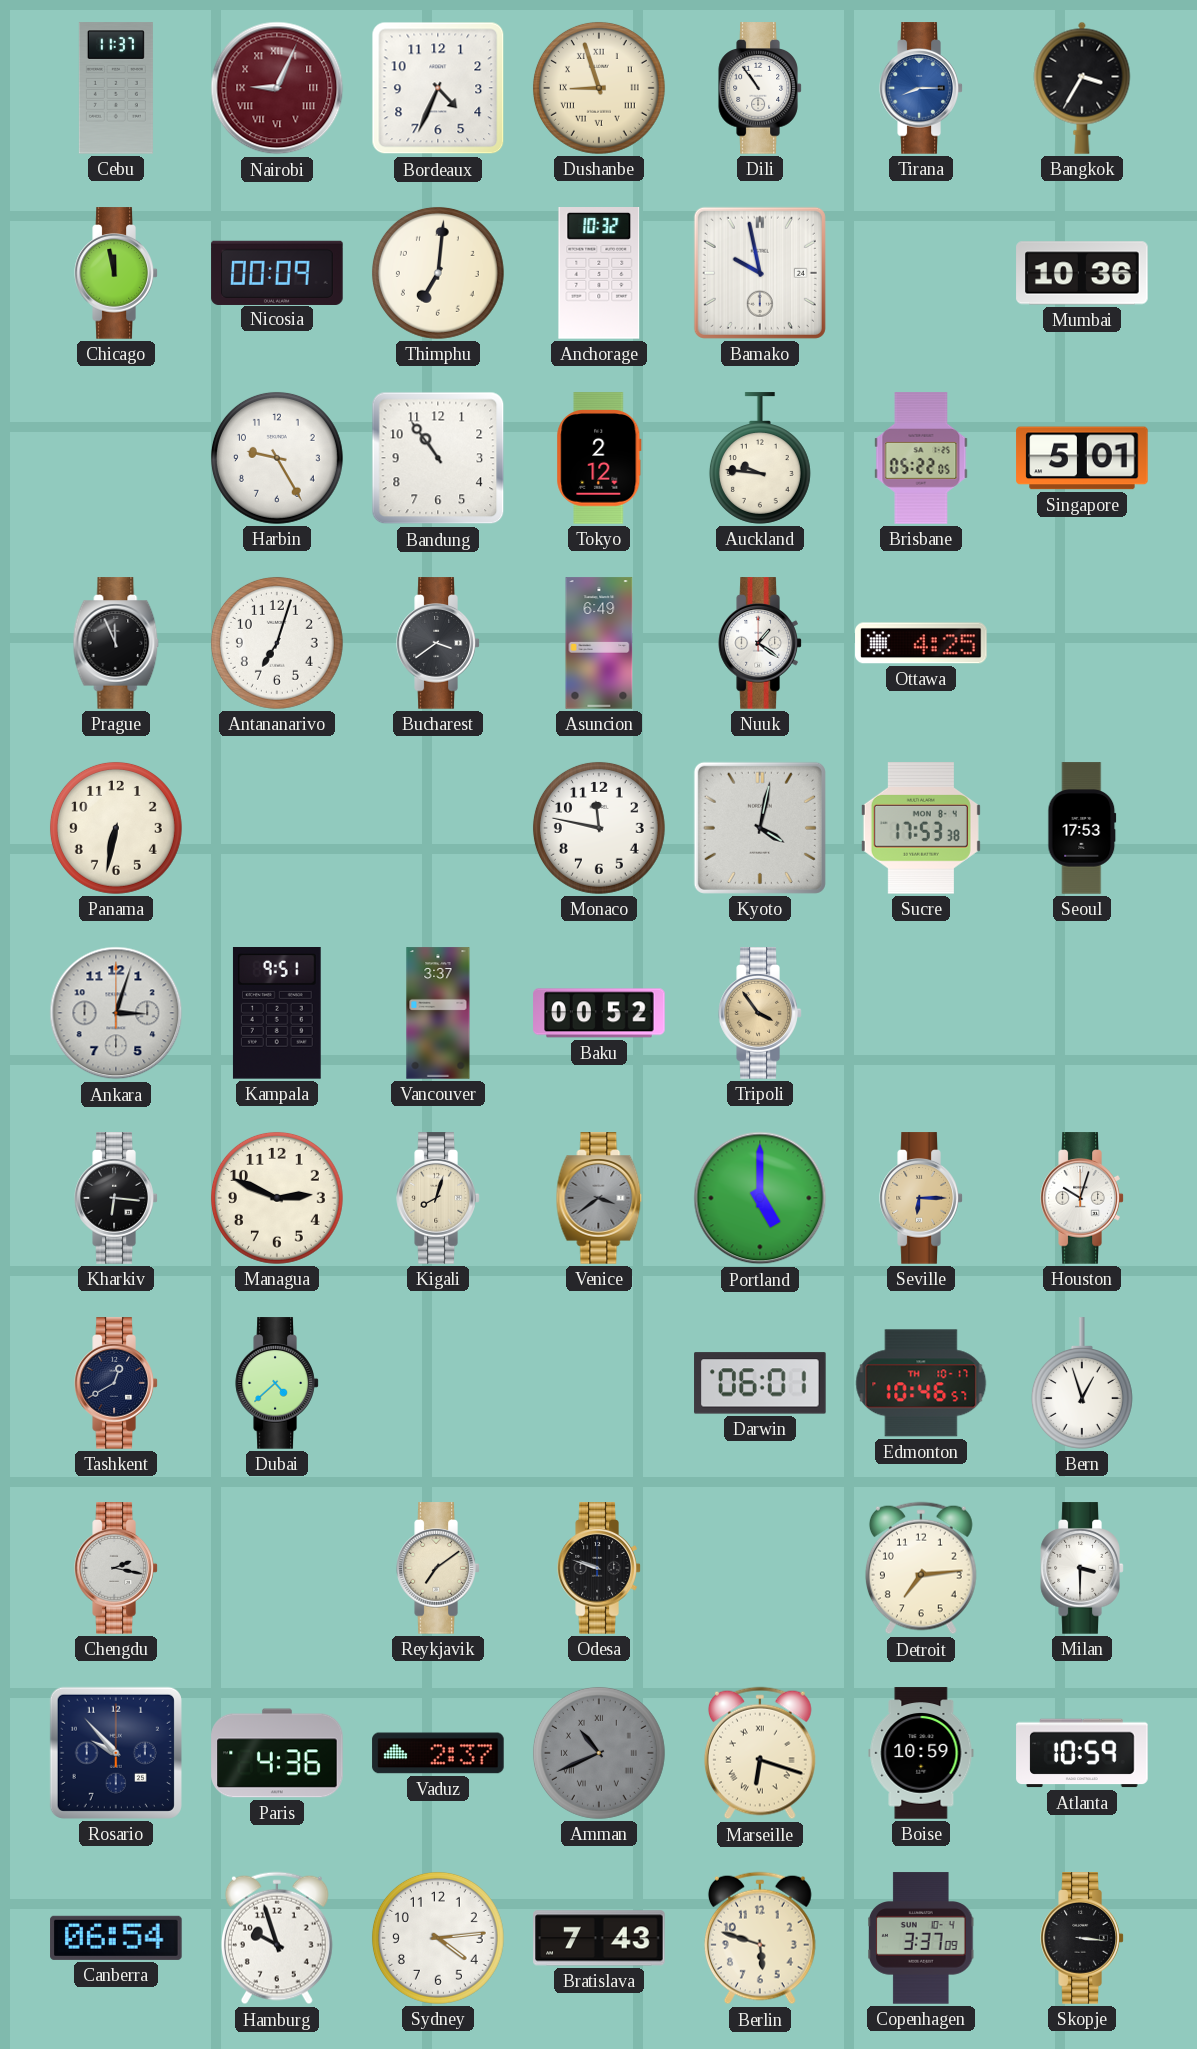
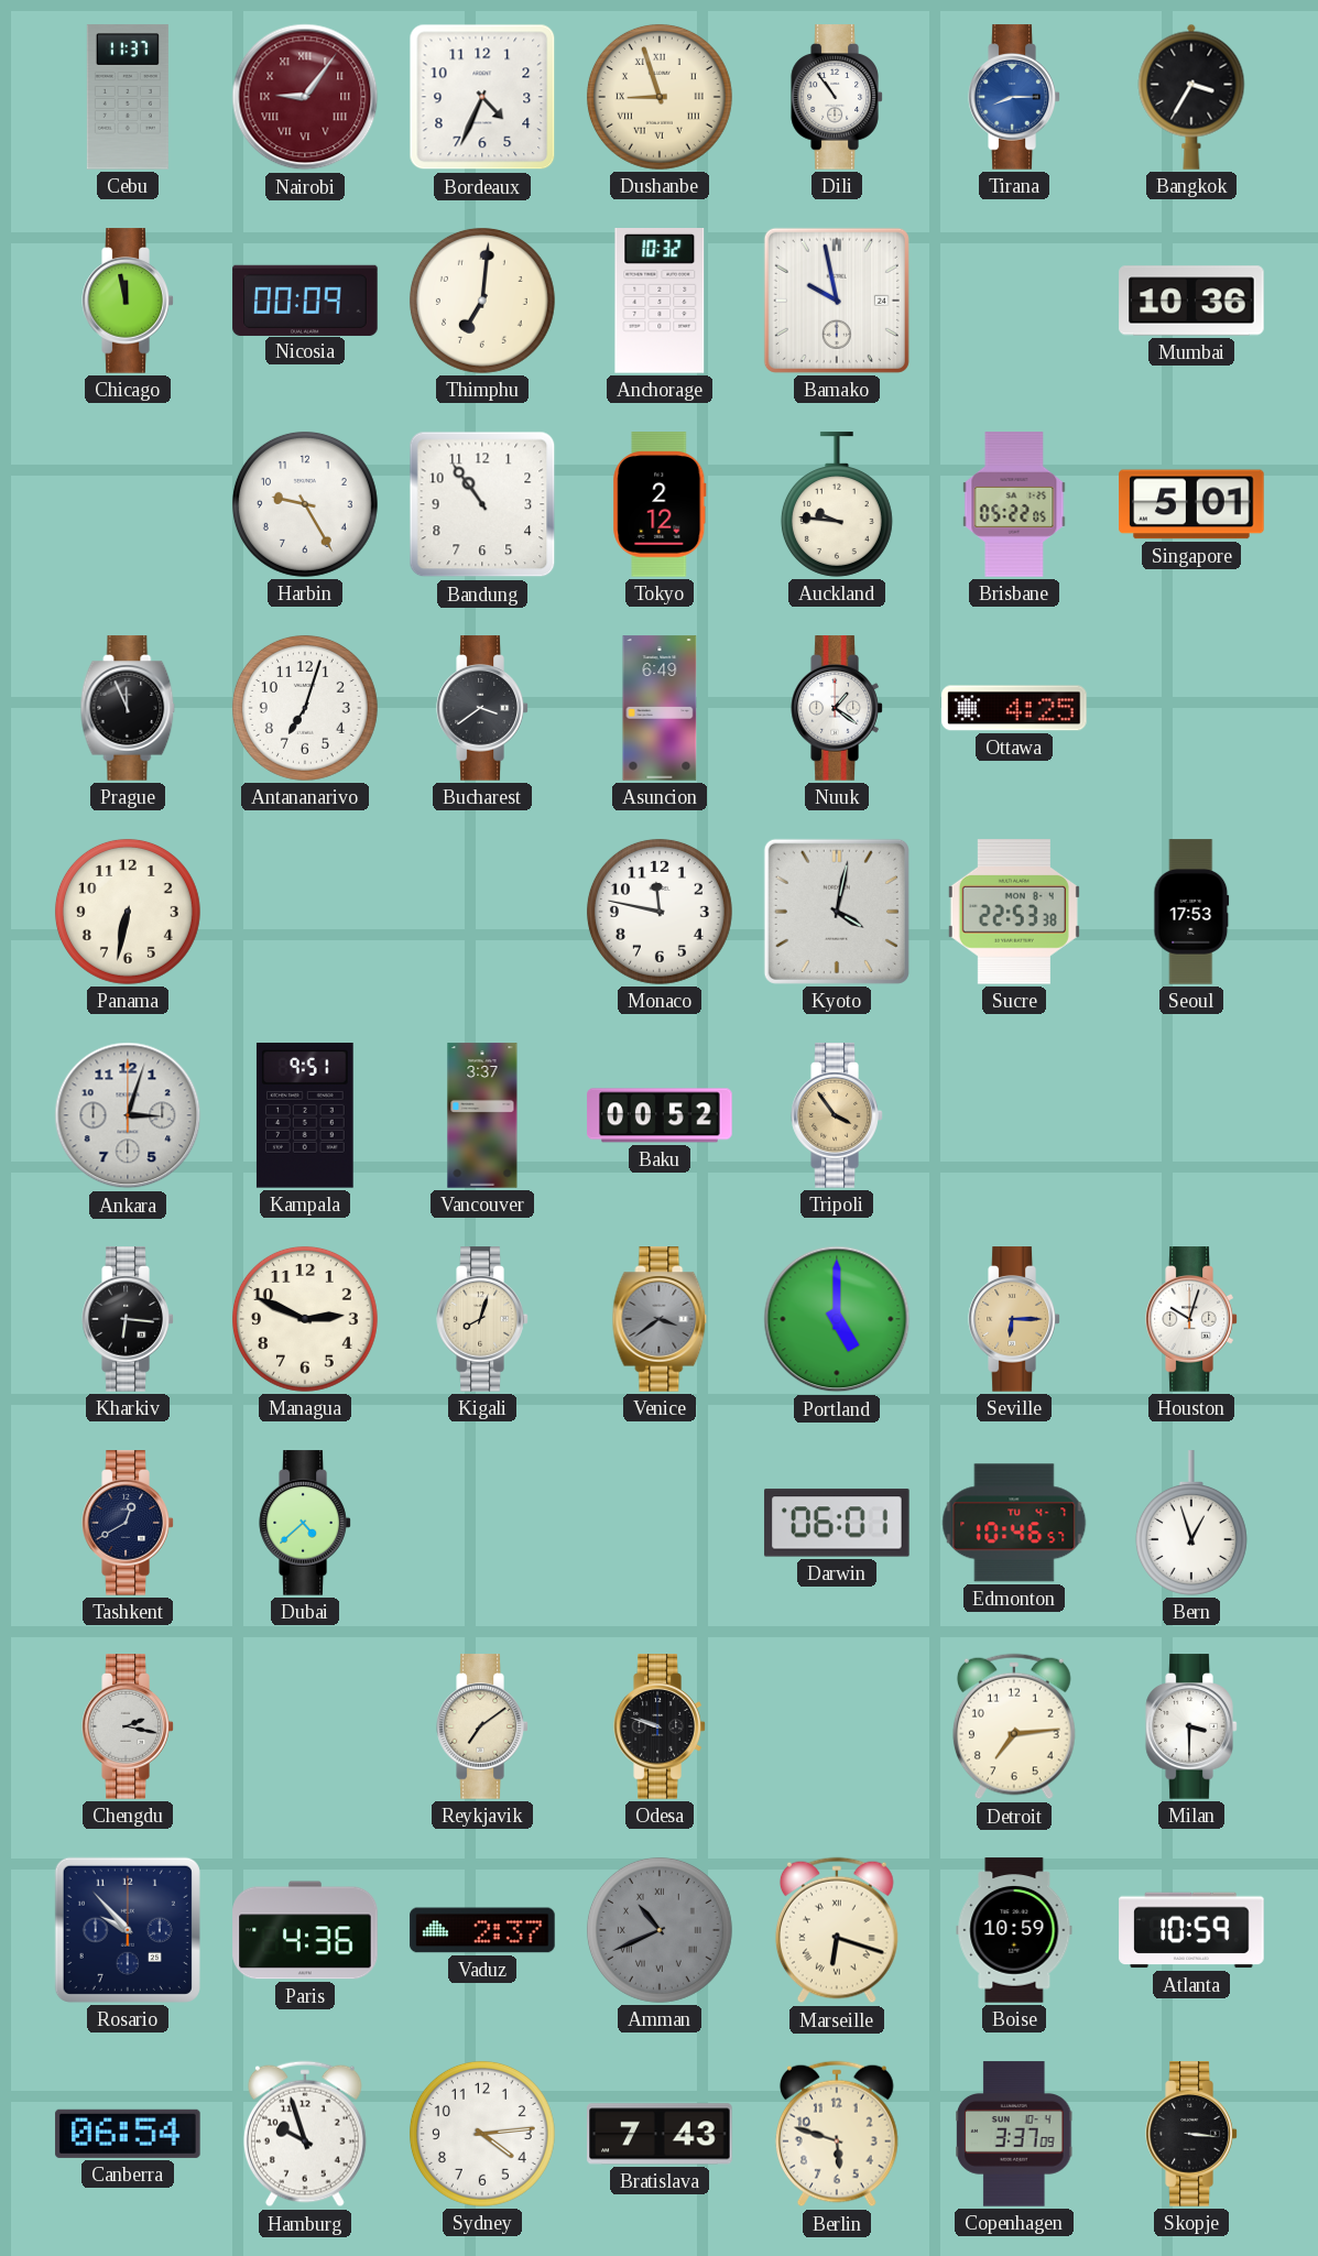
Nairobi: 9:04 -> 9:06 (305, 97)
Sucre: 17:53 -> 22:53 (1014, 912)
Edmonton date: TH 10-17 -> TU 4-7 (1014, 1523)
